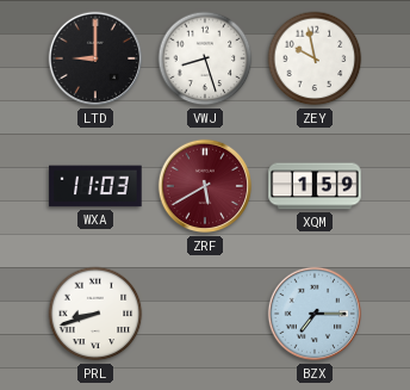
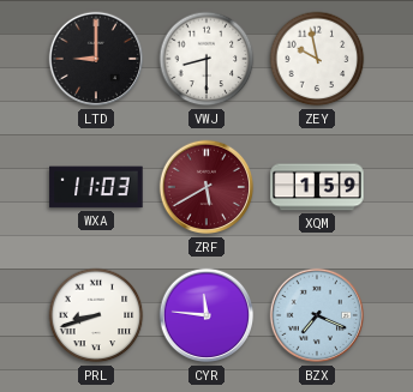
VWJ: 8:27 -> 8:30 (206, 59)
CYR: none -> 11:46 (206, 315)
BZX: 7:15 -> 7:19 (317, 315)
